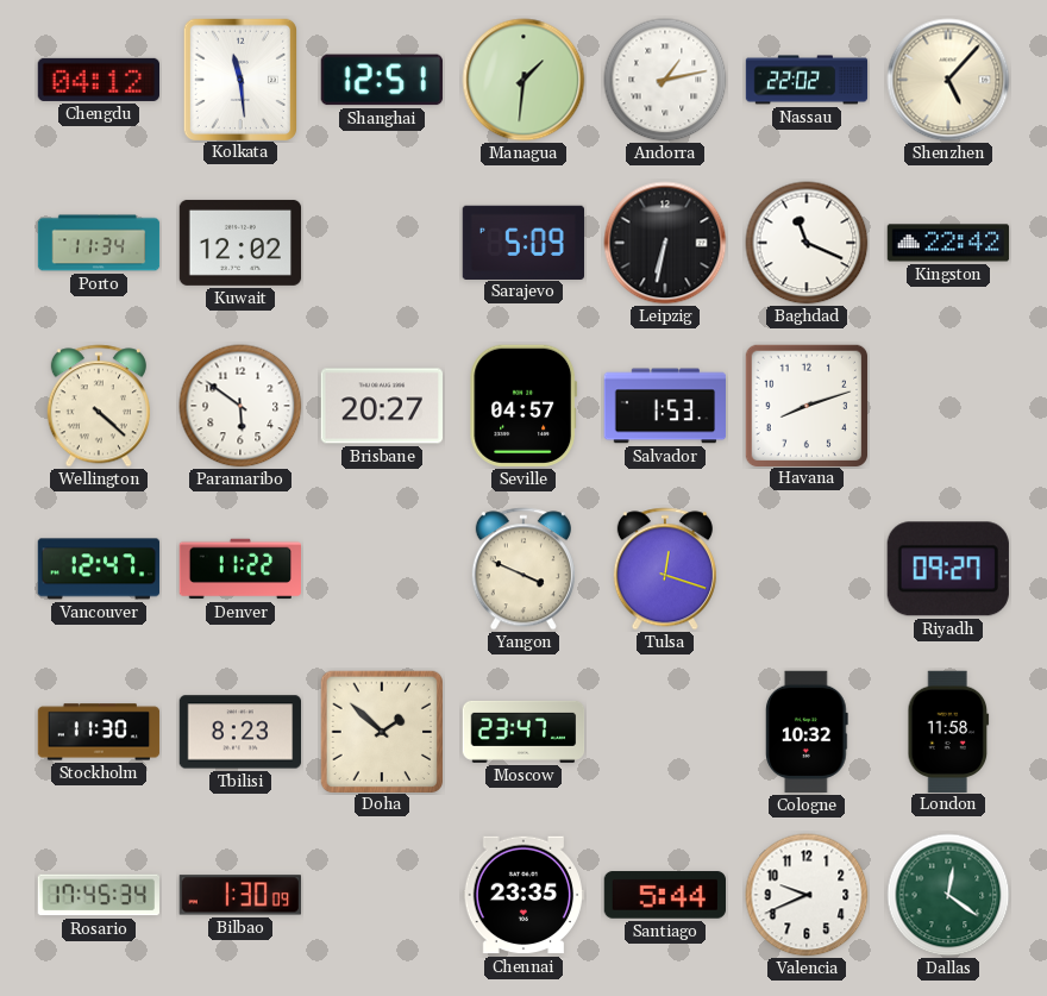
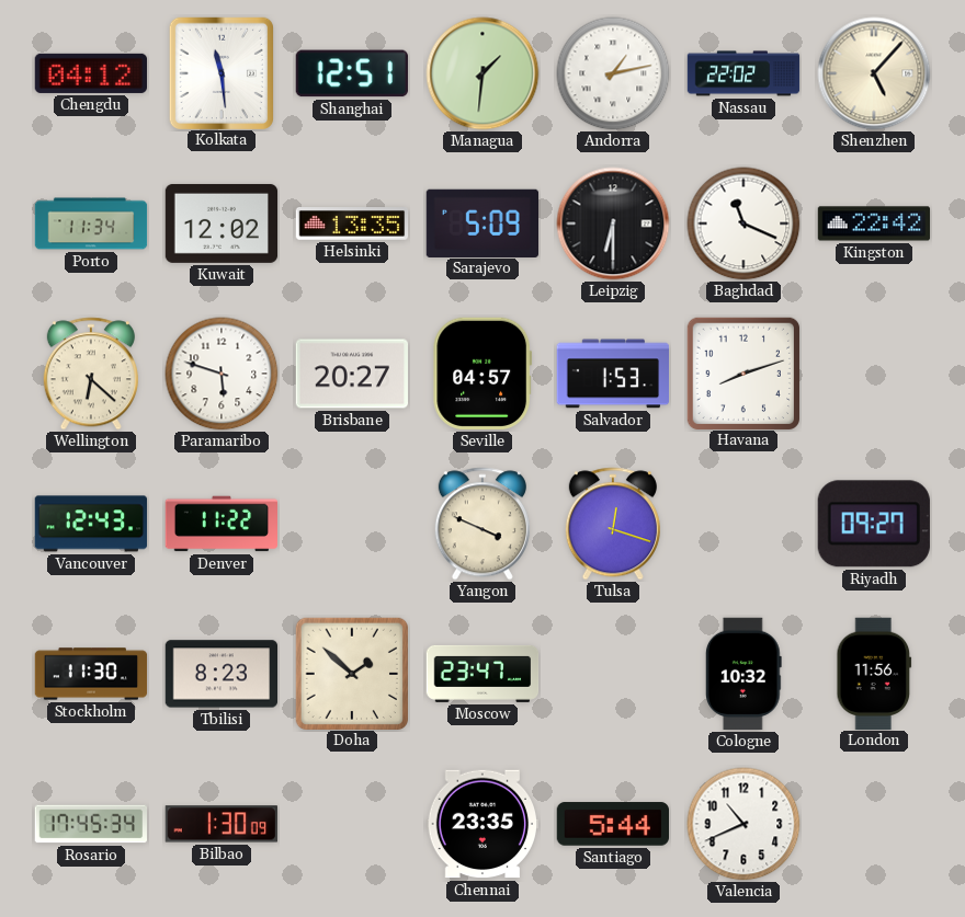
Helsinki: none -> 13:35 (352, 225)
Leipzig: 6:32 -> 6:30 (613, 223)
Wellington: 4:22 -> 6:22 (91, 374)
Paramaribo: 5:51 -> 5:48 (222, 374)
Vancouver: 12:47 -> 12:43 (91, 524)
London: 11:58 -> 11:56 (874, 673)
Valencia: 9:41 -> 10:41 (743, 824)
Dallas: 12:21 -> none (948, 895)
